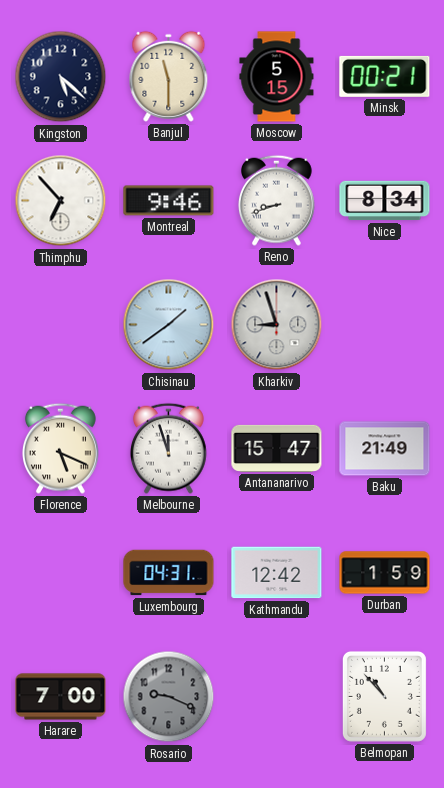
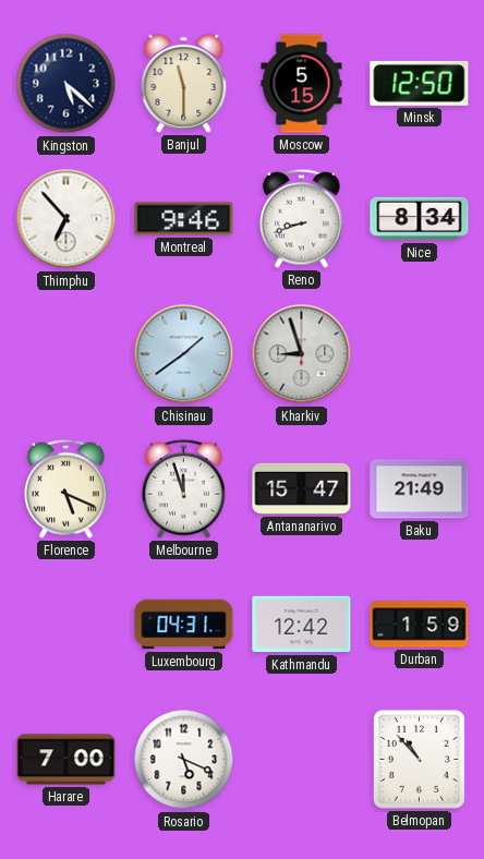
Minsk: 00:21 -> 12:50 (420, 83)
Rosario: 9:19 -> 5:19 (184, 760)
Rosario dial: grey -> white (184, 760)
